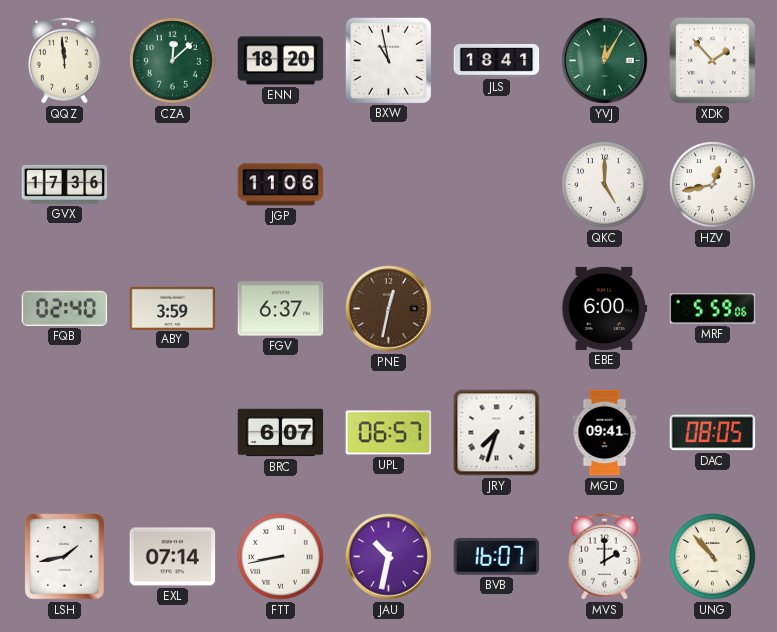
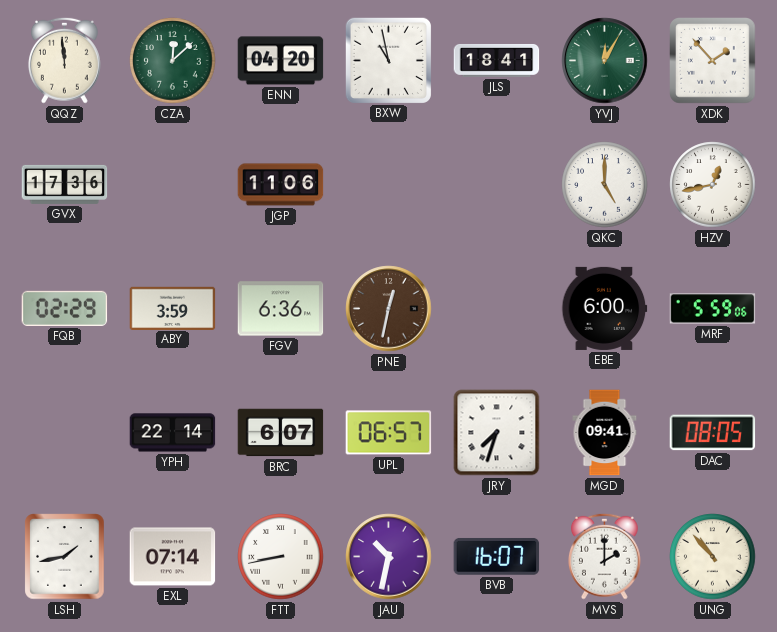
ENN: 18:20 -> 04:20 (281, 61)
FQB: 02:40 -> 02:29 (65, 308)
FGV: 6:37 -> 6:36 (281, 309)
YPH: none -> 22:14 (173, 433)
